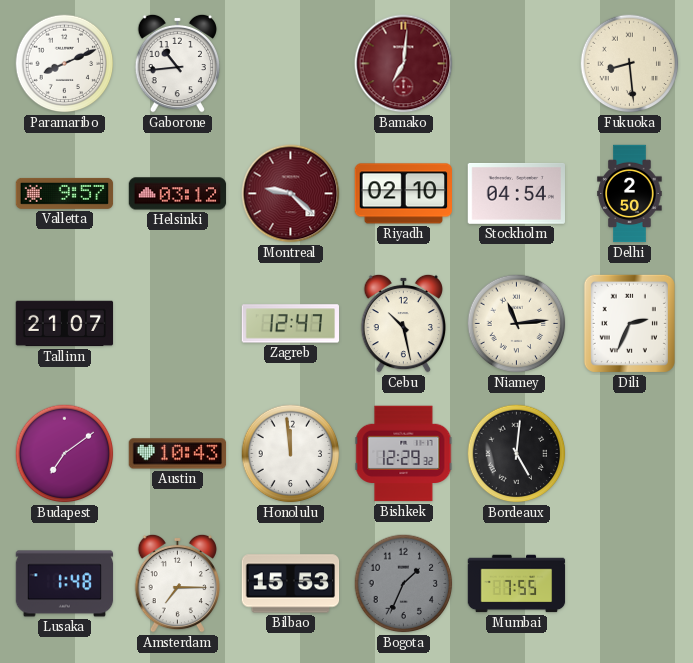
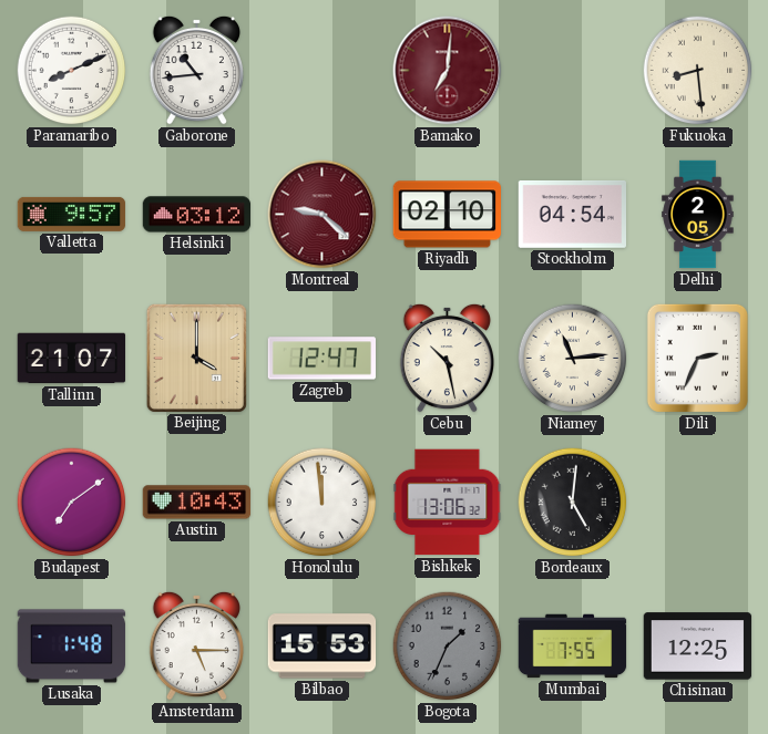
Delhi: 2:50 -> 2:05 (698, 215)
Beijing: none -> 4:00 (196, 358)
Bishkek: 12:29 -> 13:06 (448, 503)
Amsterdam: 7:15 -> 5:15 (196, 645)
Chisinau: none -> 12:25 (698, 647)
